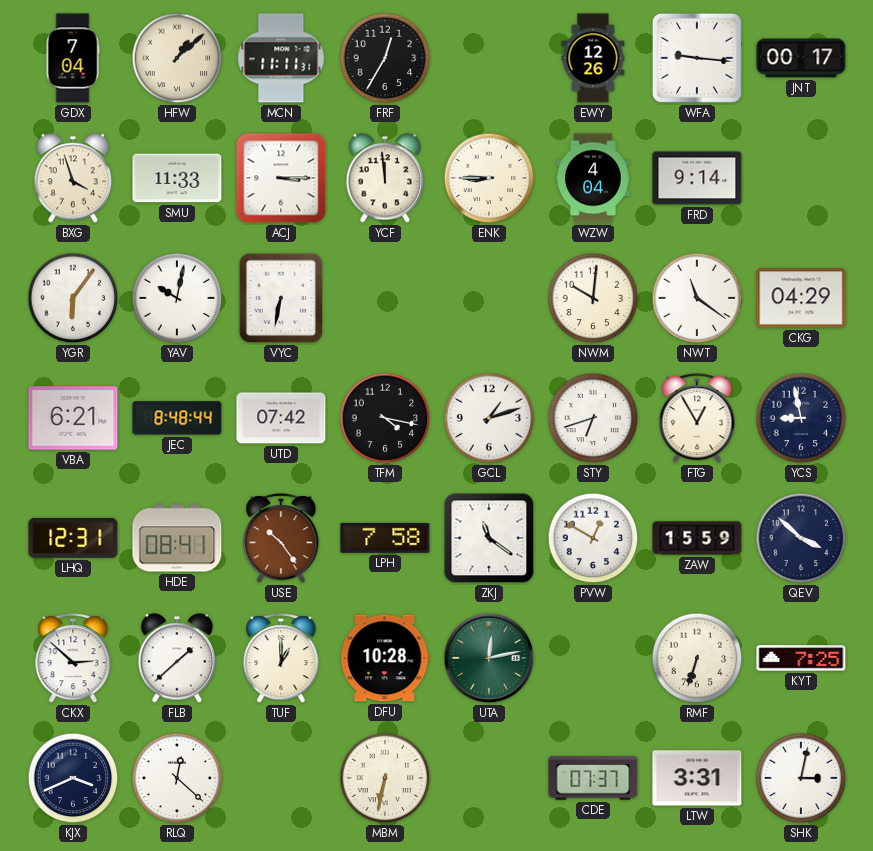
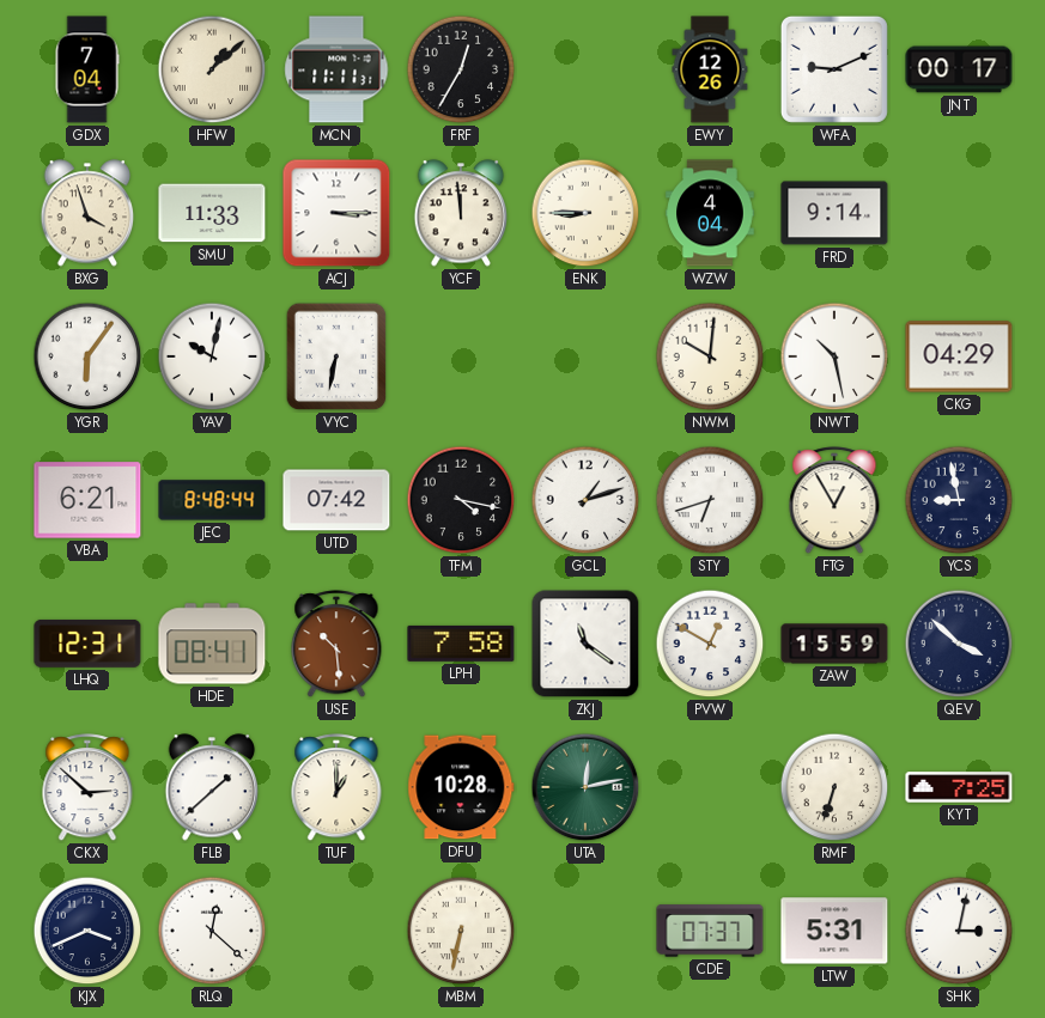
WFA: 9:16 -> 9:11 (834, 69)
NWT: 11:21 -> 10:28 (834, 356)
USE: 10:24 -> 10:29 (336, 645)
LTW: 3:31 -> 5:31 (834, 931)
